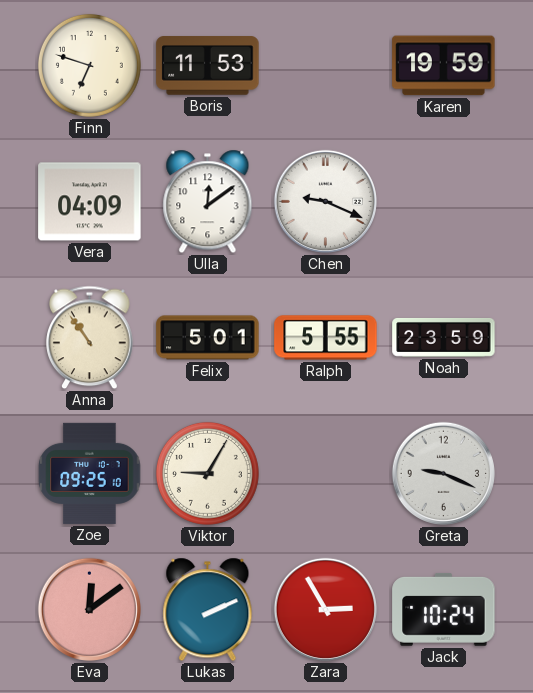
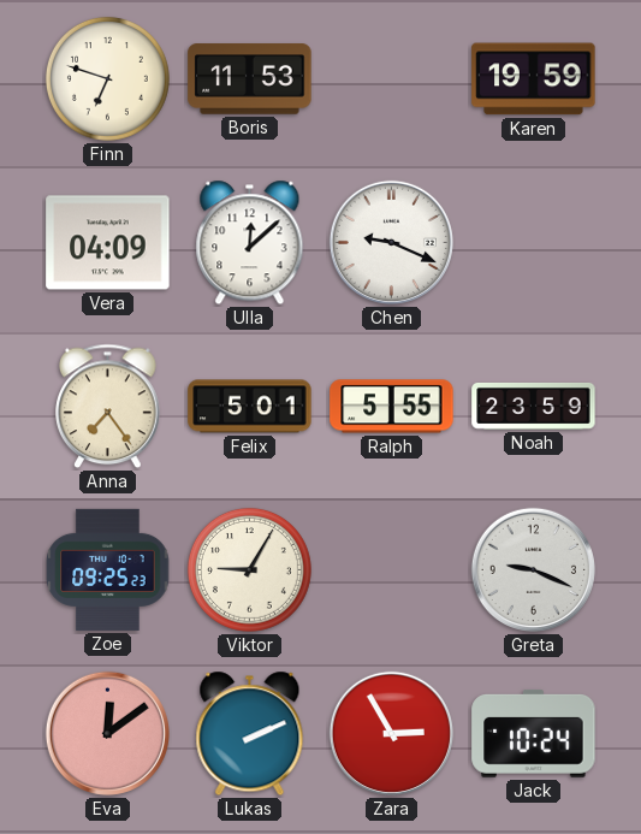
Ulla: 12:09 -> 12:08 (250, 243)
Anna: 10:54 -> 7:24 (108, 407)
Zoe: 09:25:10 -> 09:25:23 (108, 569)
